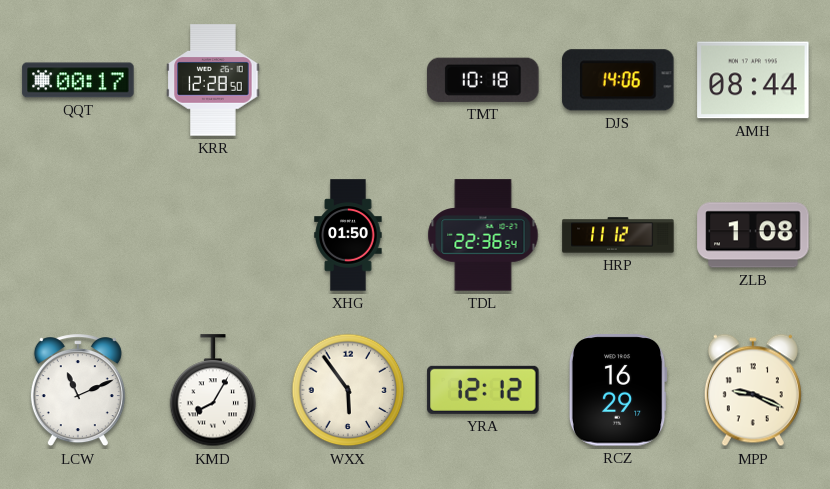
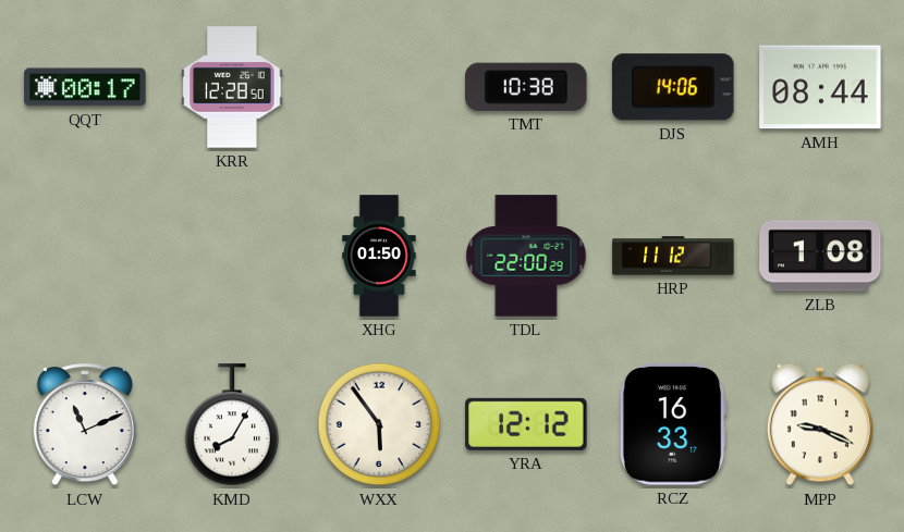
TMT: 10:18 -> 10:38 (526, 87)
TDL: 22:36 -> 22:00 (526, 256)
RCZ: 16:29 -> 16:33 (673, 424)
